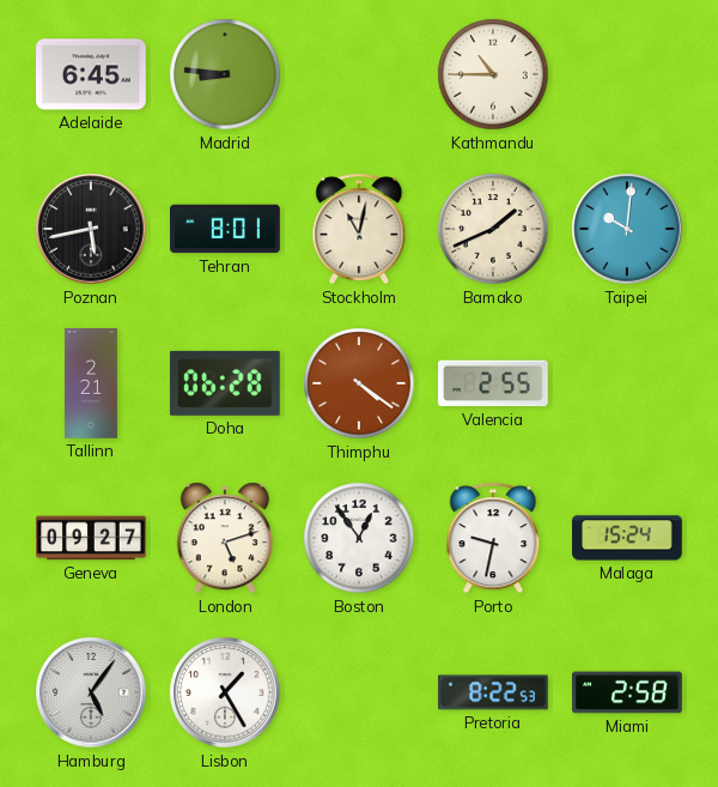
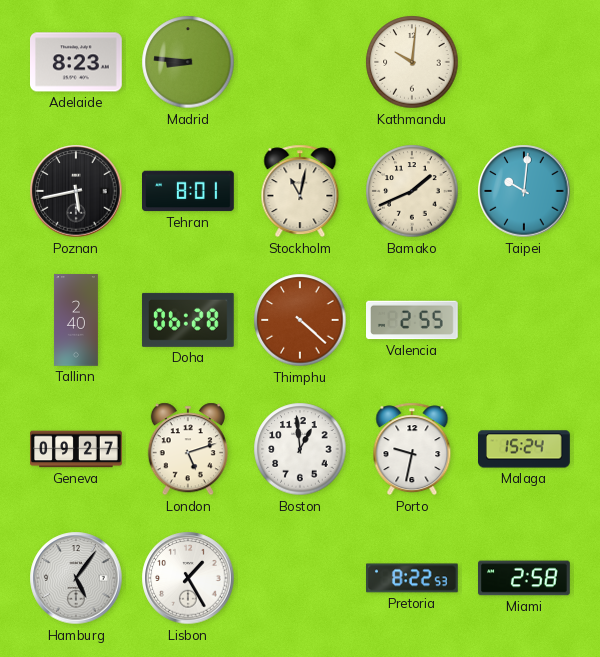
Adelaide: 6:45 -> 8:23 (77, 62)
Kathmandu: 10:45 -> 10:01 (412, 62)
Tallinn: 2:21 -> 2:40 (76, 320)
Thimphu: 4:21 -> 4:22 (300, 320)
Boston: 12:54 -> 12:59 (300, 449)
